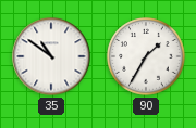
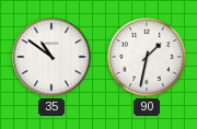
90: 1:35 -> 1:32 (147, 57)
